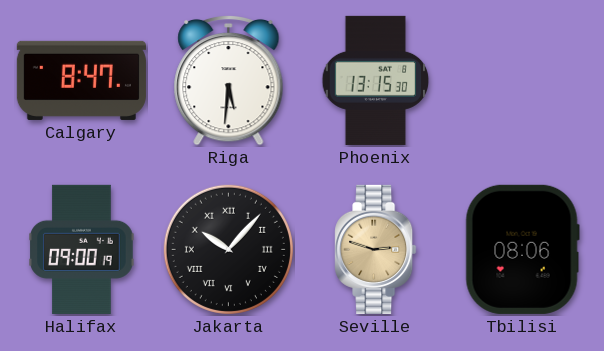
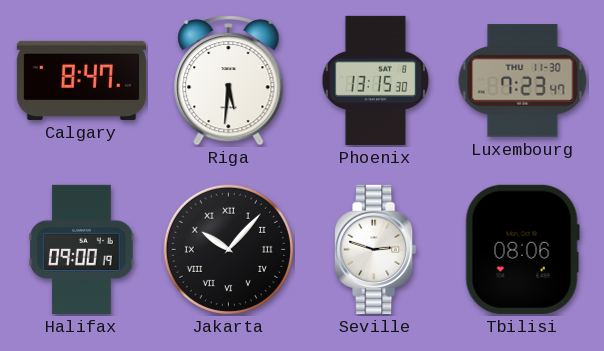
Luxembourg: none -> 7:23 (523, 81)
Seville dial: champagne -> white (376, 249)
